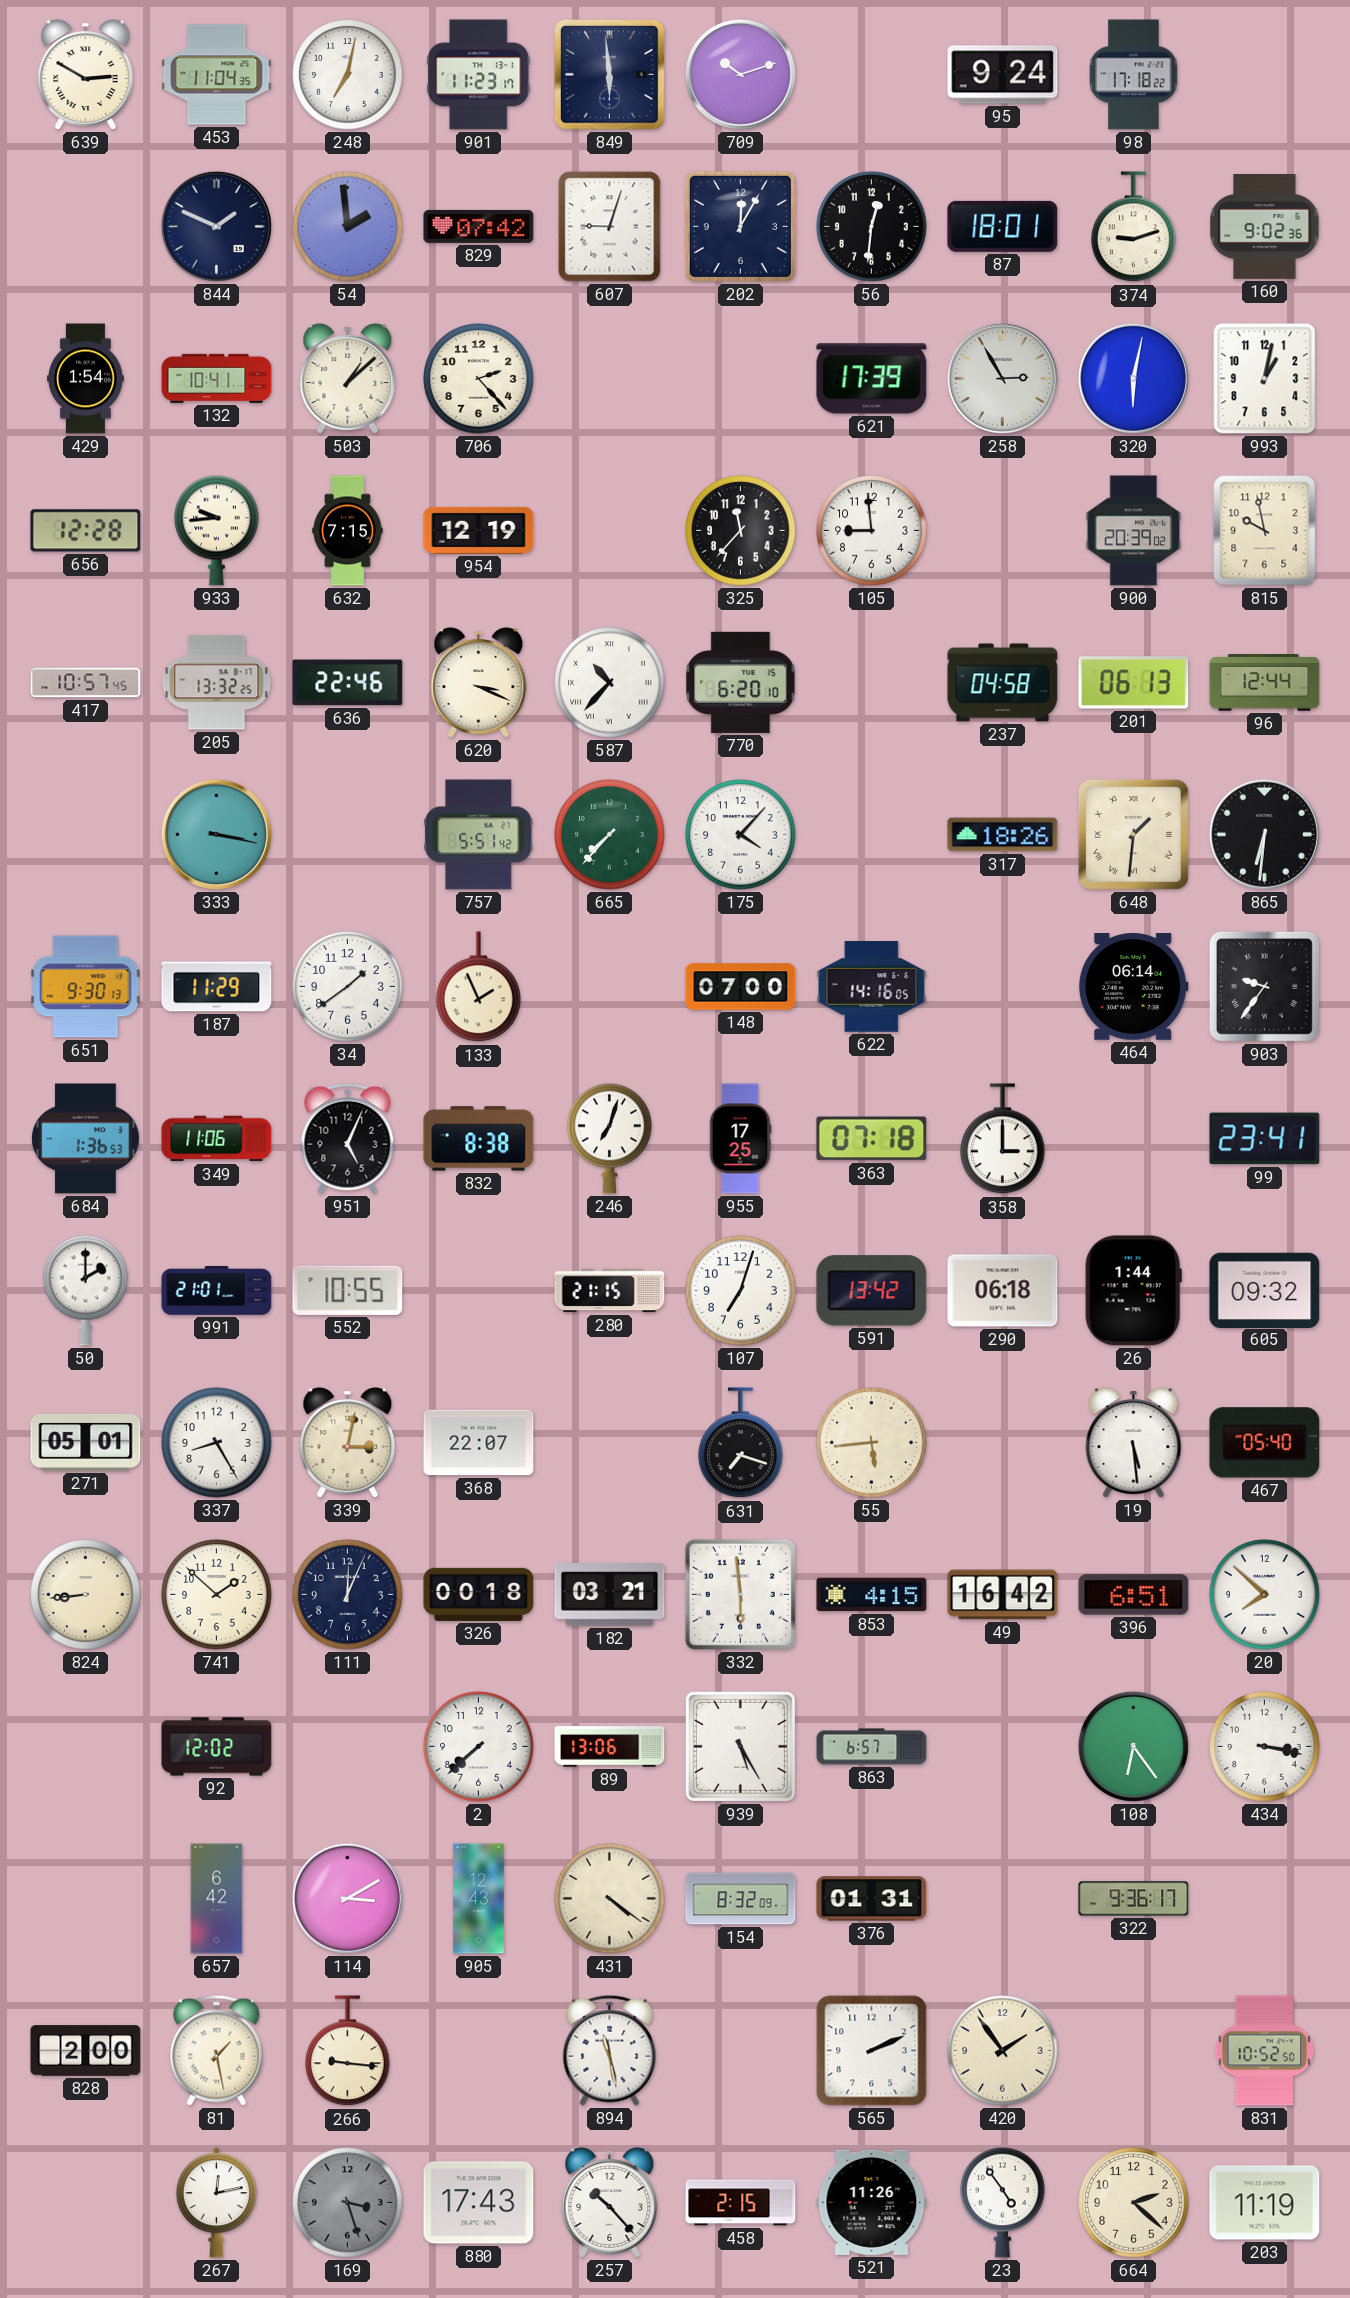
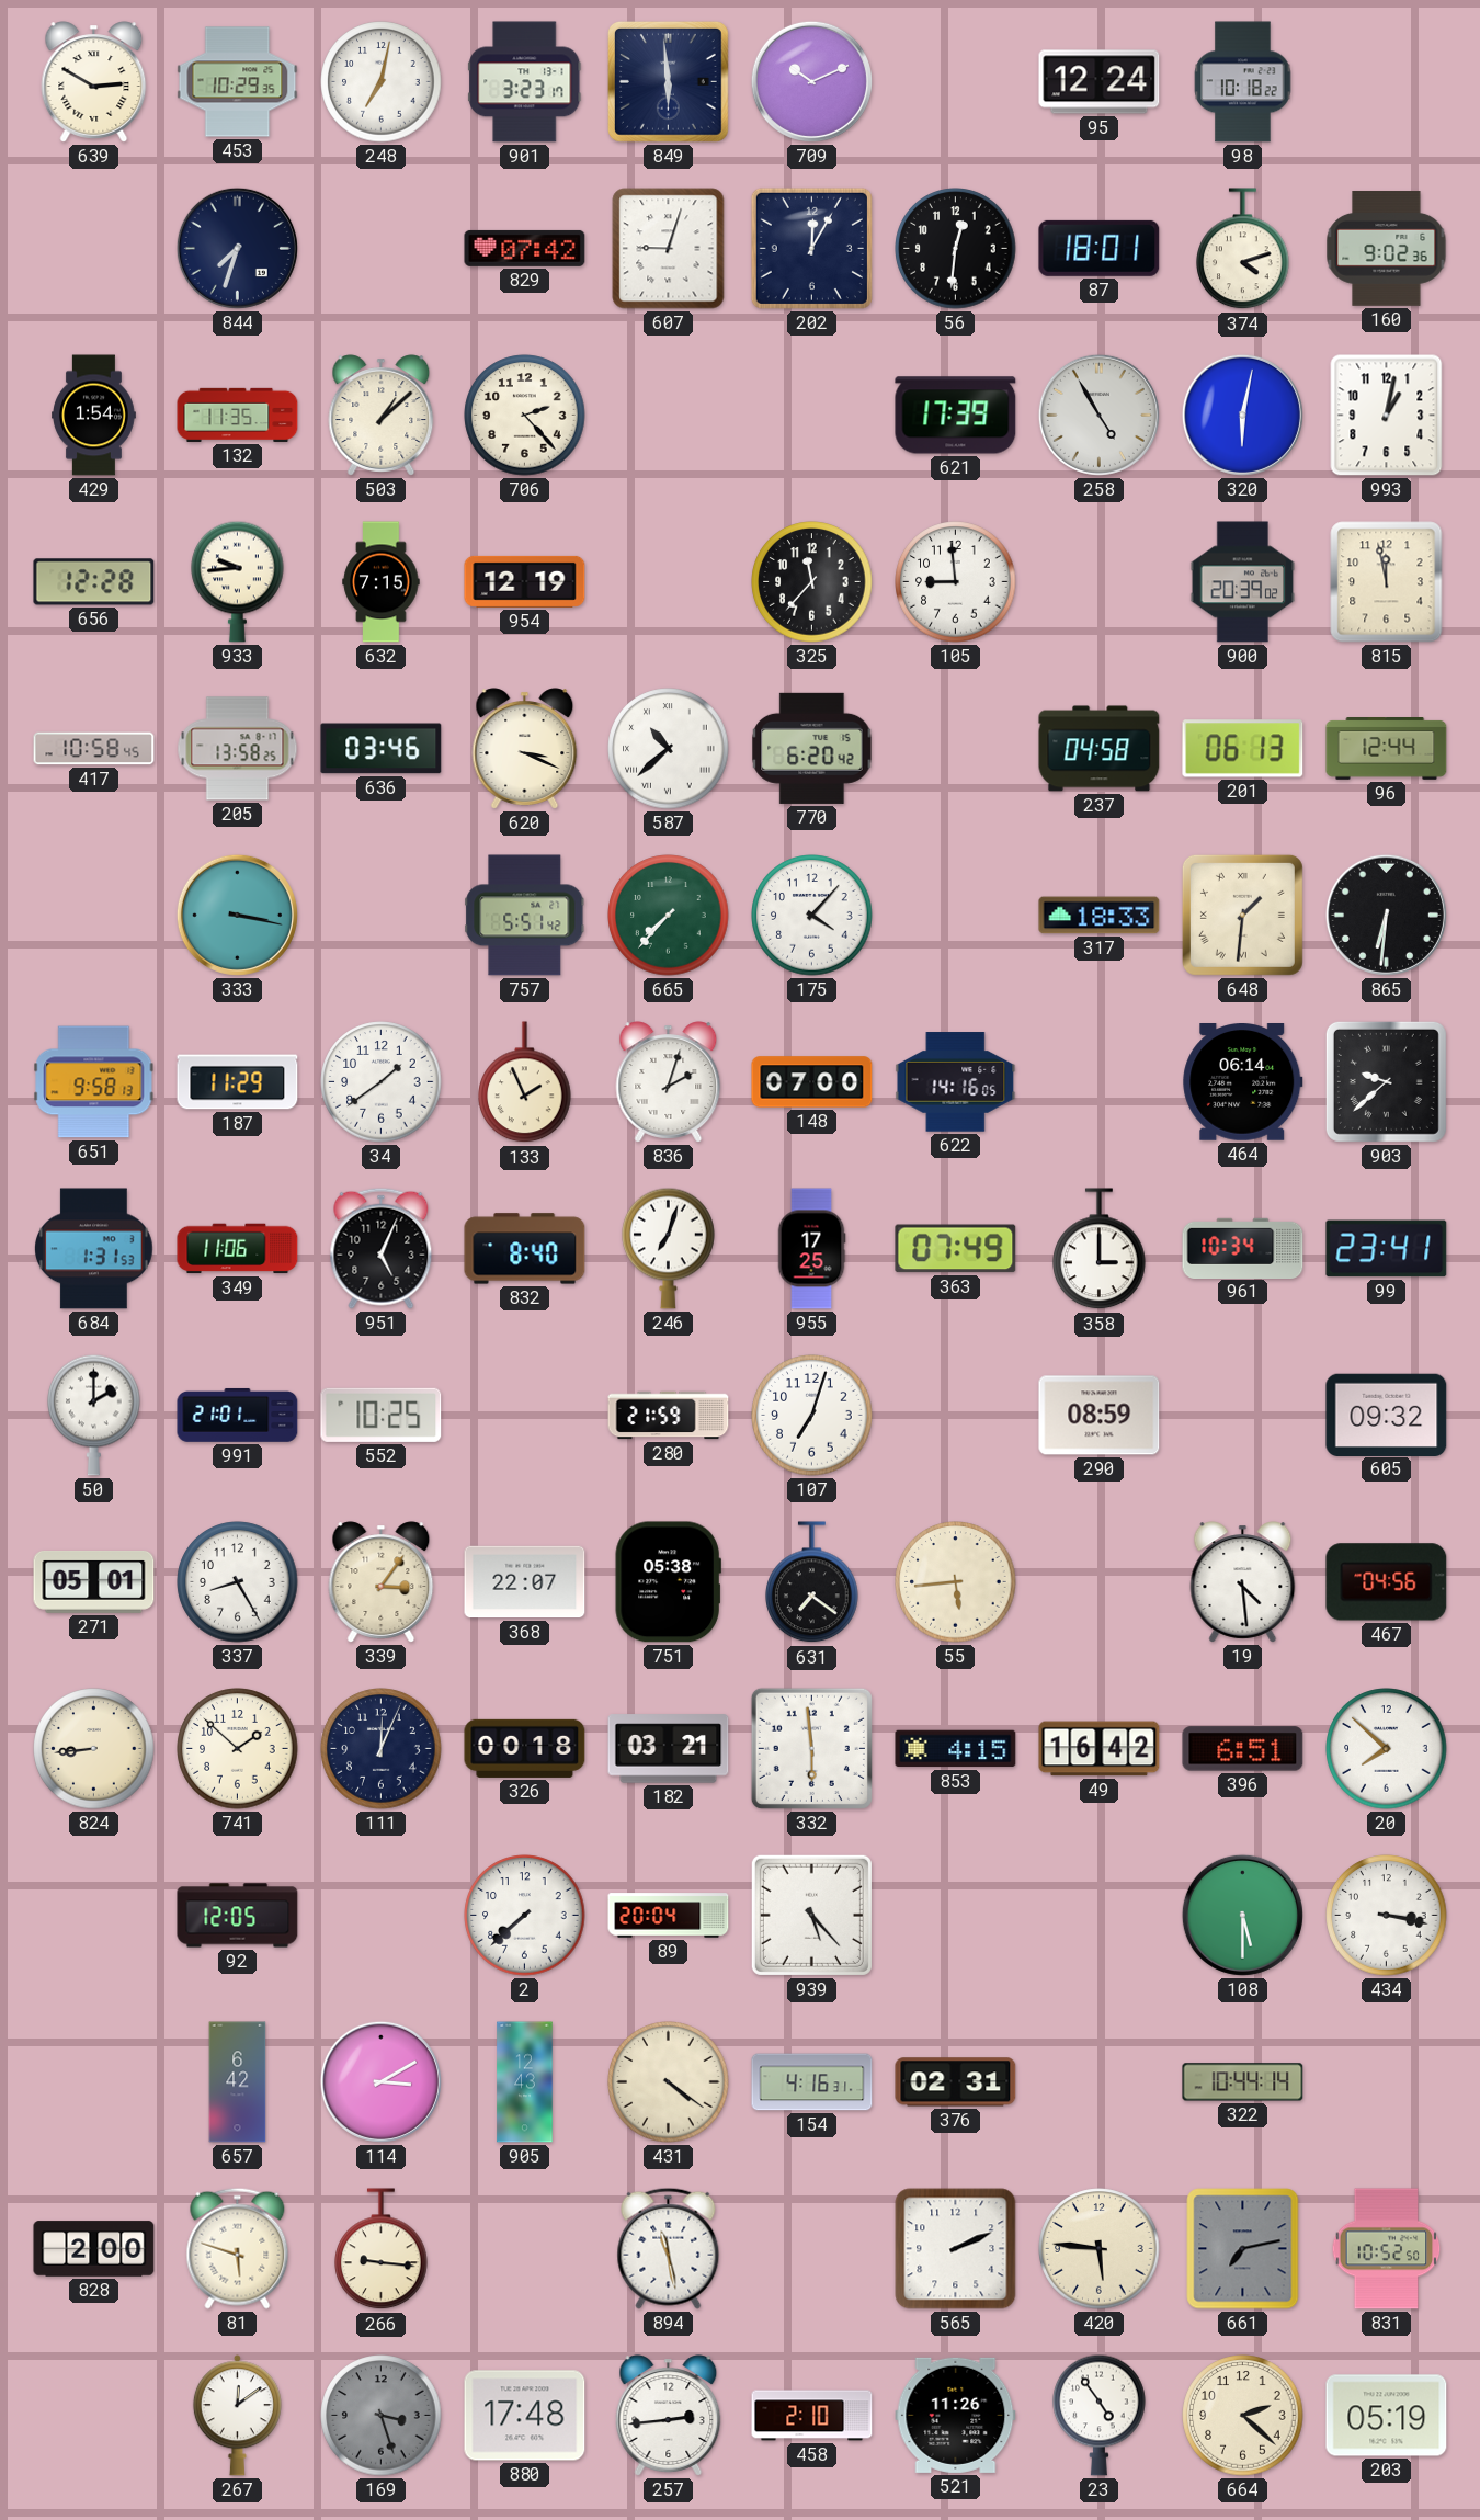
453: 11:04 -> 10:29 (238, 82)
901: 11:23 -> 3:23 (525, 82)
709: 10:12 -> 10:11 (811, 81)
95: 9:24 -> 12:24 (1100, 82)
98: 17:18 -> 10:18 (1243, 82)
844: 1:49 -> 7:33 (237, 248)
54: 1:59 -> none (348, 227)
374: 9:12 -> 4:12 (1243, 249)
132: 10:41 -> 11:35 (238, 415)
258: 2:55 -> 4:55 (1098, 415)
815: 9:58 -> 11:58 (1387, 582)
417: 10:57 -> 10:58 (94, 749)
205: 13:32 -> 13:58 (238, 749)
636: 22:46 -> 03:46 (382, 749)
587: 10:37 -> 10:38 (669, 749)
770: 6:20:10 -> 6:20:42 (812, 748)
317: 18:26 -> 18:33 (1100, 916)
651: 9:30 -> 9:58 (94, 1082)
836: none -> 2:03 (669, 1082)
903: 9:36 -> 9:38 (1386, 1081)
684: 1:36 -> 1:31 (94, 1249)
832: 8:38 -> 8:40 (525, 1249)
363: 07:18 -> 07:49 (956, 1249)
961: none -> 10:34 (1243, 1248)
552: 10:55 -> 10:25 (382, 1415)
280: 21:15 -> 21:59 (669, 1416)
591: 13:42 -> none (872, 1291)
290: 06:18 -> 08:59 (1100, 1416)
26: 1:44 -> none (1133, 1291)
339: 3:02 -> 3:06 (382, 1582)
751: none -> 05:38 (668, 1582)
631: 7:18 -> 7:21 (812, 1582)
19: 5:29 -> 4:29 (1243, 1582)
467: 05:40 -> 04:56 (1387, 1582)
92: 12:02 -> 12:05 (238, 1916)
89: 13:06 -> 20:04 (669, 1916)
939: 5:25 -> 5:23 (811, 1915)
863: 6:57 -> none (872, 1747)
108: 6:24 -> 5:30 (1242, 1915)
154: 8:32 -> 4:16 (812, 2082)
376: 01:31 -> 02:31 (956, 2082)
322: 9:36 -> 10:44 (1243, 2082)
81: 1:28 -> 5:48 (238, 2248)
420: 1:54 -> 5:46 (1100, 2249)
661: none -> 7:13 (1243, 2249)
267: 12:13 -> 12:09 (237, 2416)
880: 17:43 -> 17:48 (525, 2416)
257: 10:23 -> 2:44 (669, 2416)
458: 2:15 -> 2:10 (812, 2416)
203: 11:19 -> 05:19 (1387, 2416)
